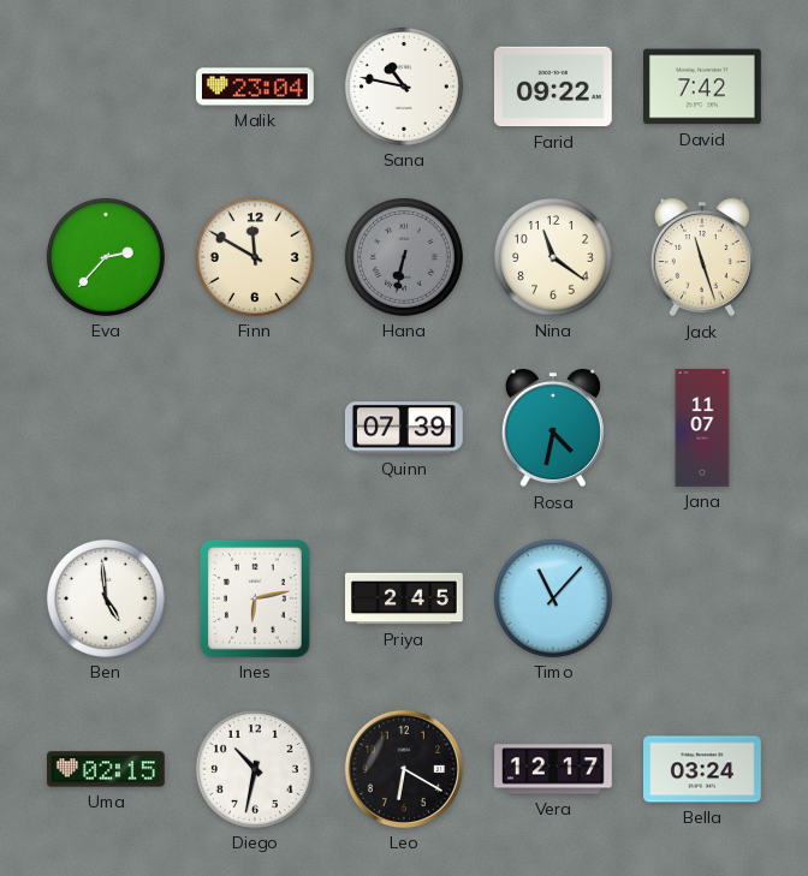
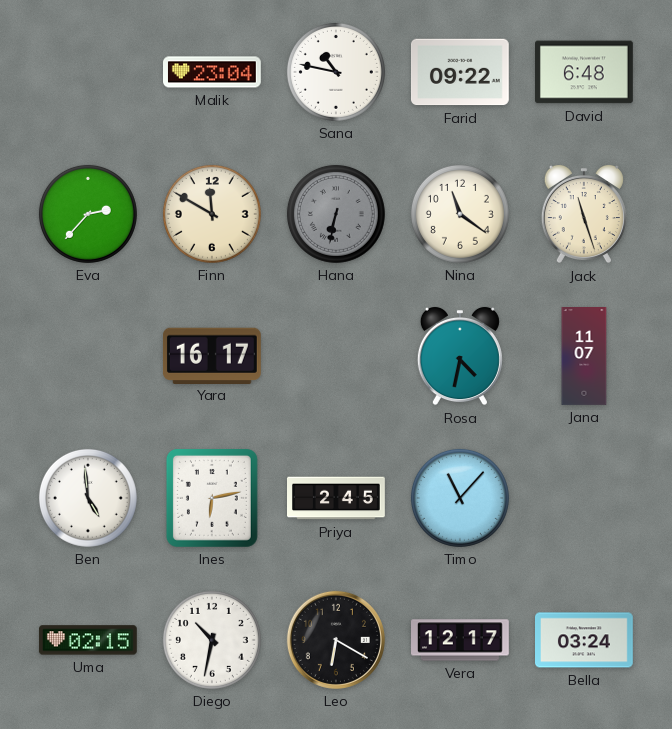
David: 7:42 -> 6:48 (585, 72)
Yara: none -> 16:17 (212, 355)
Quinn: 07:39 -> none (404, 428)
